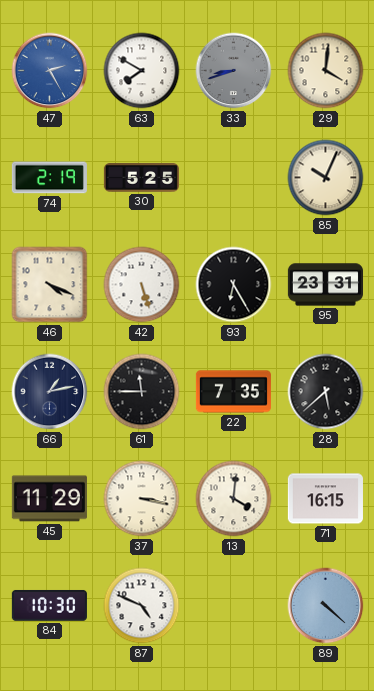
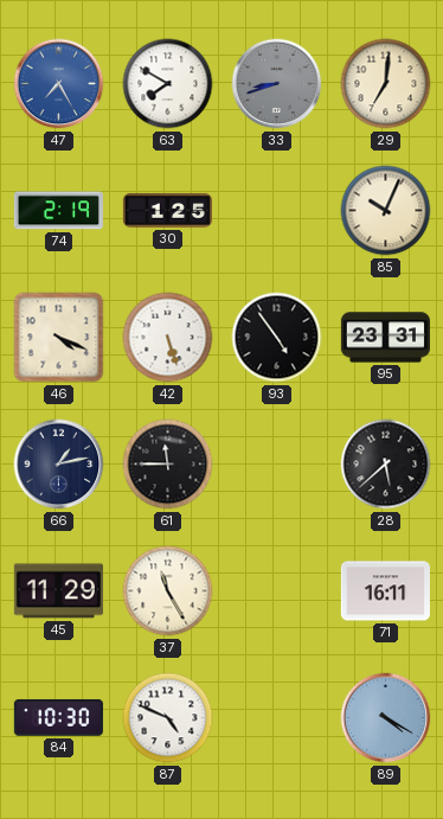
47: 2:25 -> 7:25 (59, 84)
29: 4:01 -> 7:01 (386, 84)
30: 5:25 -> 1:25 (167, 211)
93: 6:25 -> 4:54 (277, 338)
22: 7:35 -> none (233, 392)
37: 3:17 -> 11:25 (168, 591)
13: 4:01 -> none (234, 499)
71: 16:15 -> 16:11 (385, 591)
89: 4:22 -> 4:20 (386, 718)
